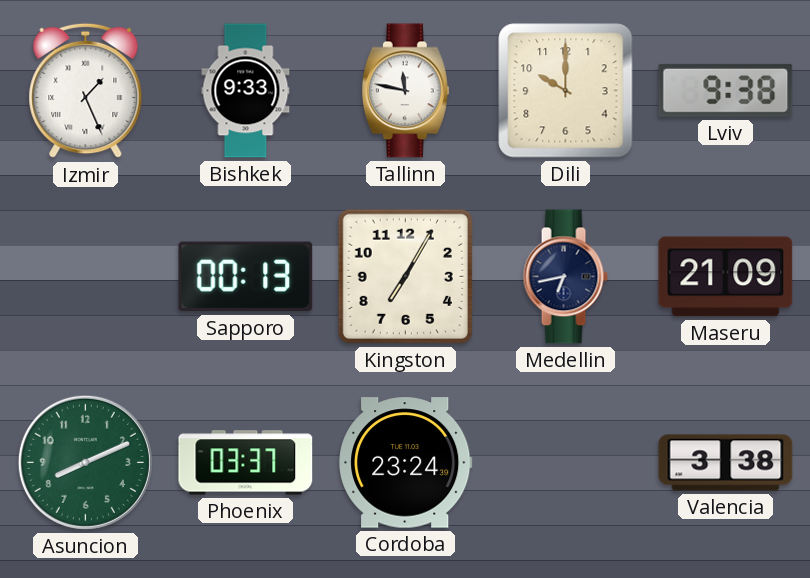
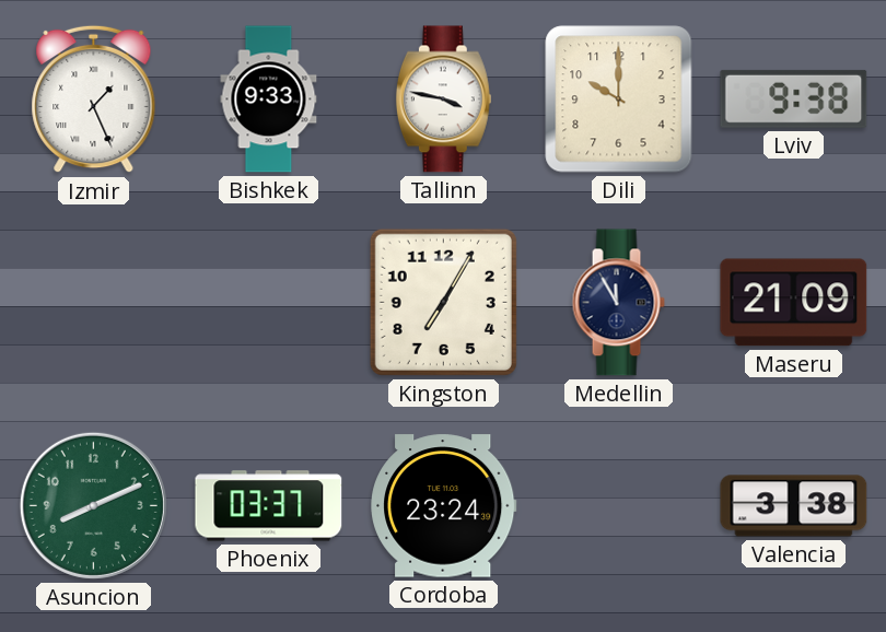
Tallinn: 11:47 -> 3:47 (443, 100)
Sapporo: 00:13 -> none (246, 277)
Medellin: 6:43 -> 11:55 (618, 303)
